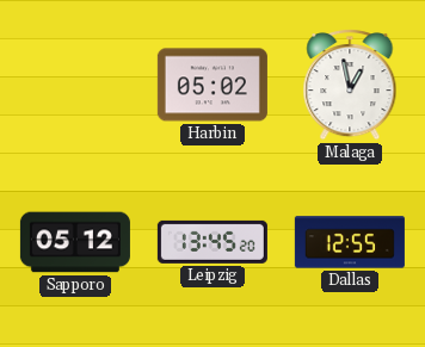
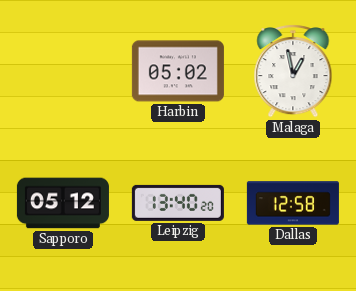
Leipzig: 13:45 -> 13:40 (178, 203)
Dallas: 12:55 -> 12:58 (293, 203)
